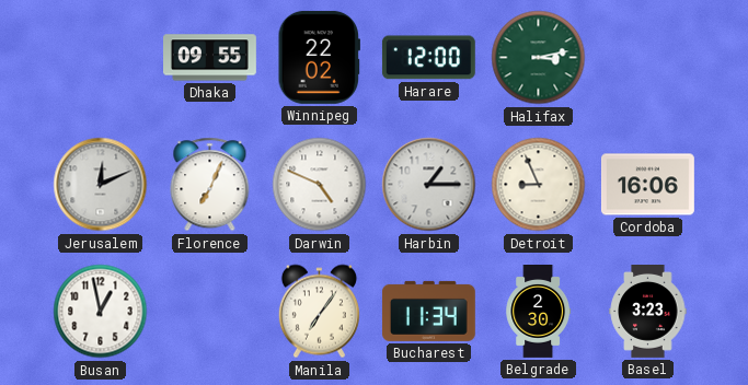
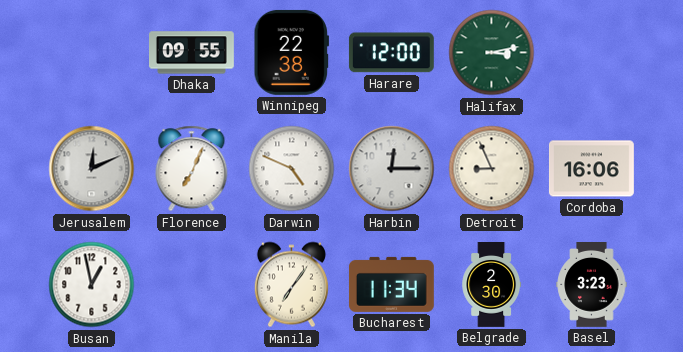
Winnipeg: 22:02 -> 22:38 (291, 52)
Harbin: 1:15 -> 12:15 (392, 169)
